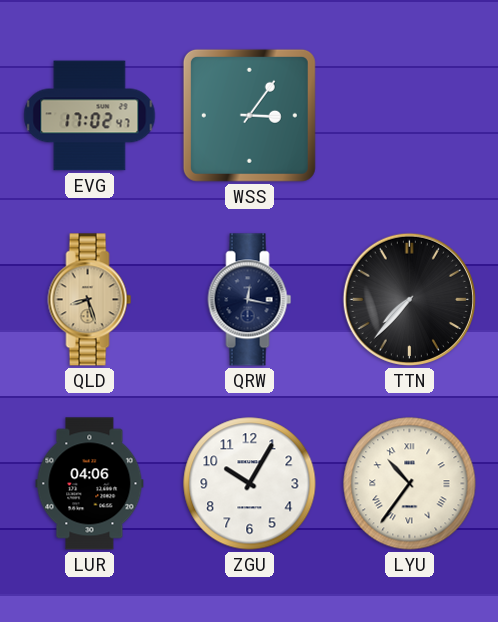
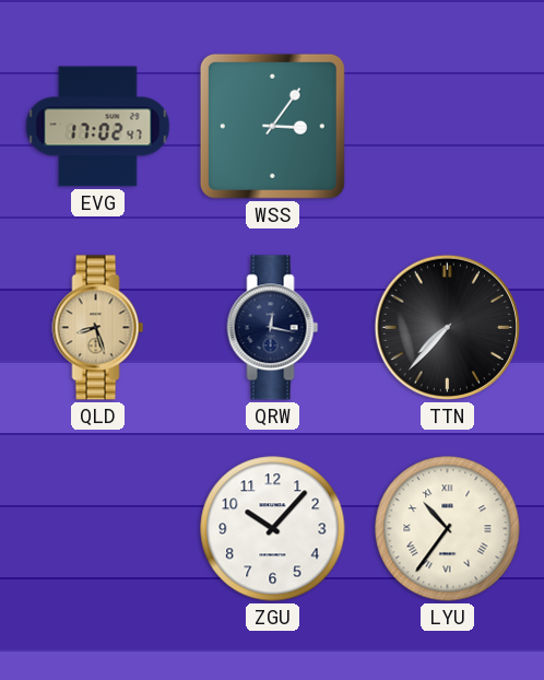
LUR: 04:06 -> none (90, 484)
ZGU: 10:05 -> 10:07 (273, 529)
